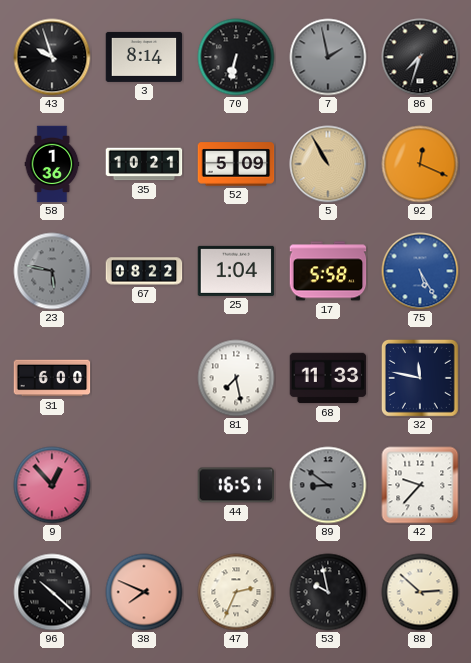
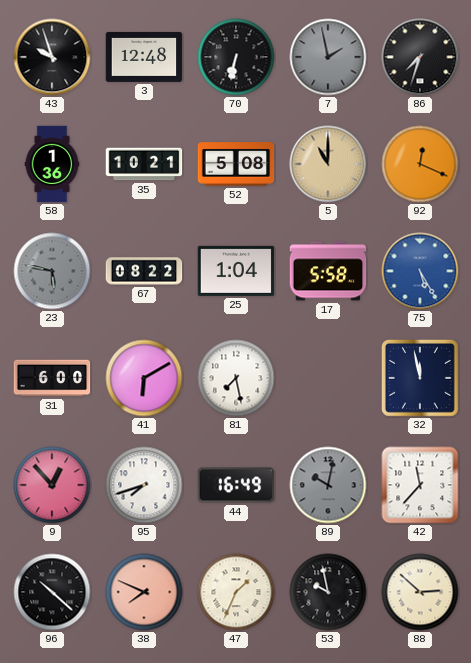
3: 8:14 -> 12:48 (144, 57)
52: 5:09 -> 5:08 (236, 164)
5: 10:55 -> 11:00 (328, 164)
41: none -> 6:10 (144, 378)
68: 11:33 -> none (328, 378)
32: 11:47 -> 11:58 (421, 379)
95: none -> 7:42 (144, 485)
44: 16:51 -> 16:49 (236, 485)
89: 8:51 -> 10:02 (328, 485)
42: 9:37 -> 11:37 (420, 485)
47: 2:34 -> 1:34 (236, 592)
